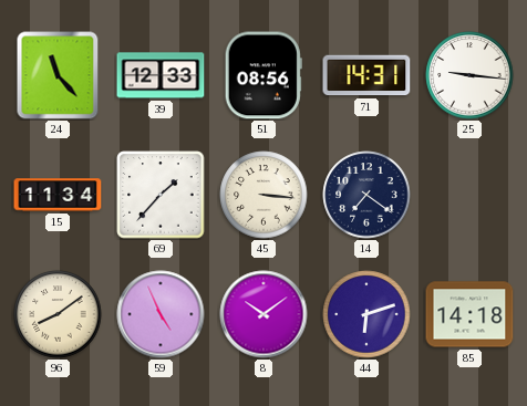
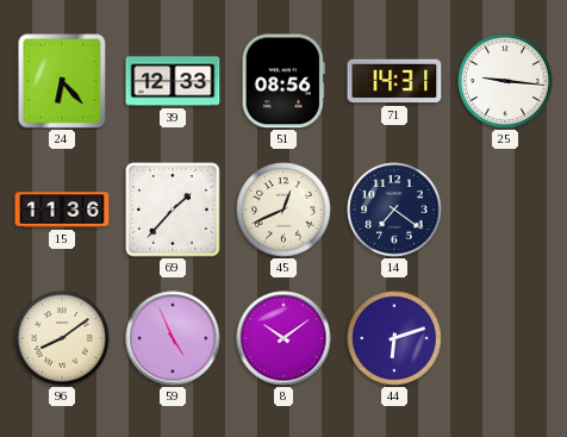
24: 11:23 -> 6:23 (62, 81)
15: 11:34 -> 11:36 (62, 210)
45: 3:16 -> 12:41 (283, 210)
85: 14:18 -> none (469, 314)
